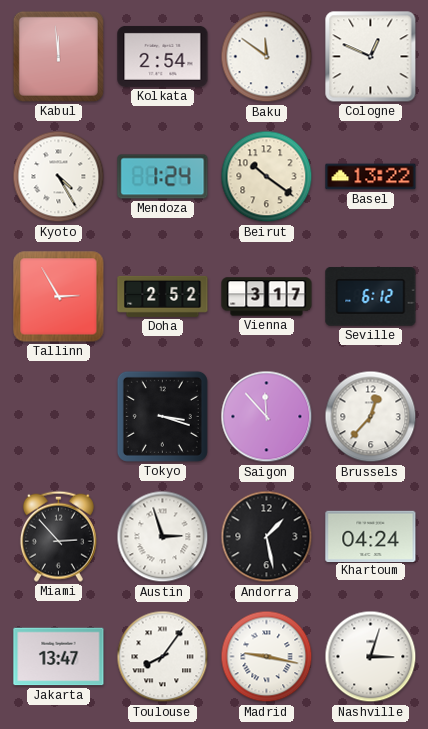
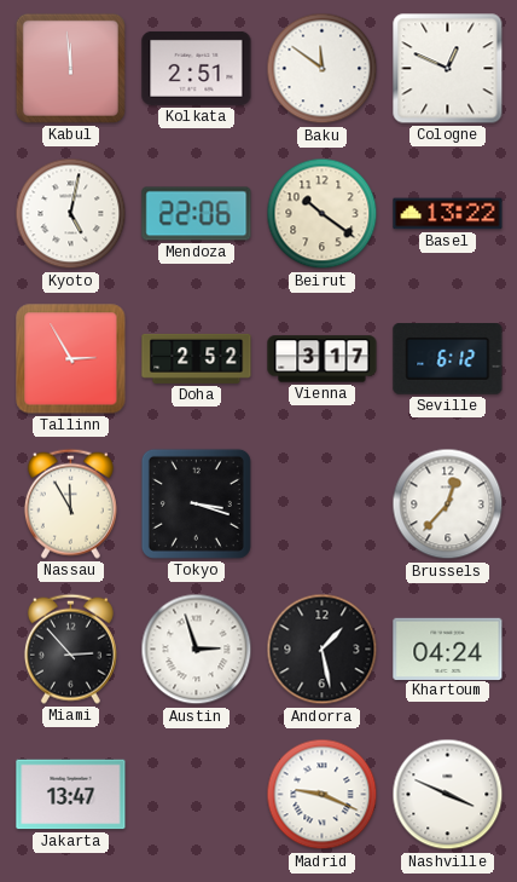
Kolkata: 2:54 -> 2:51 (197, 68)
Kyoto: 4:25 -> 5:02 (71, 214)
Mendoza: 1:24 -> 22:06 (197, 214)
Nassau: none -> 11:55 (70, 503)
Saigon: 11:53 -> none (267, 417)
Toulouse: 8:06 -> none (163, 657)
Madrid: 9:17 -> 9:19 (323, 795)
Nashville: 3:03 -> 3:49 (448, 795)
